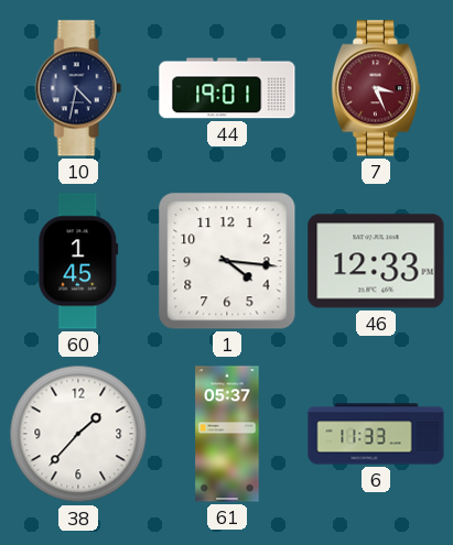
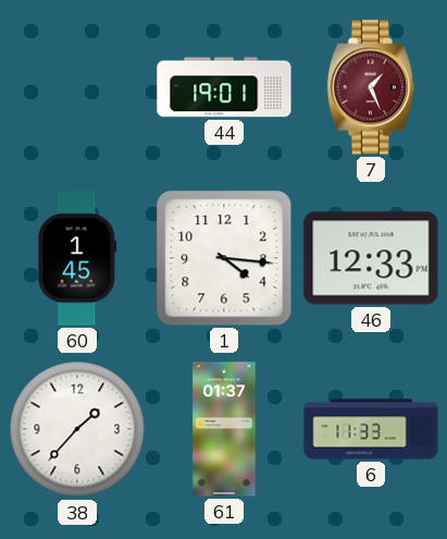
10: 4:32 -> none (78, 88)
7: 3:26 -> 1:26 (371, 87)
61: 05:37 -> 01:37 (224, 429)
